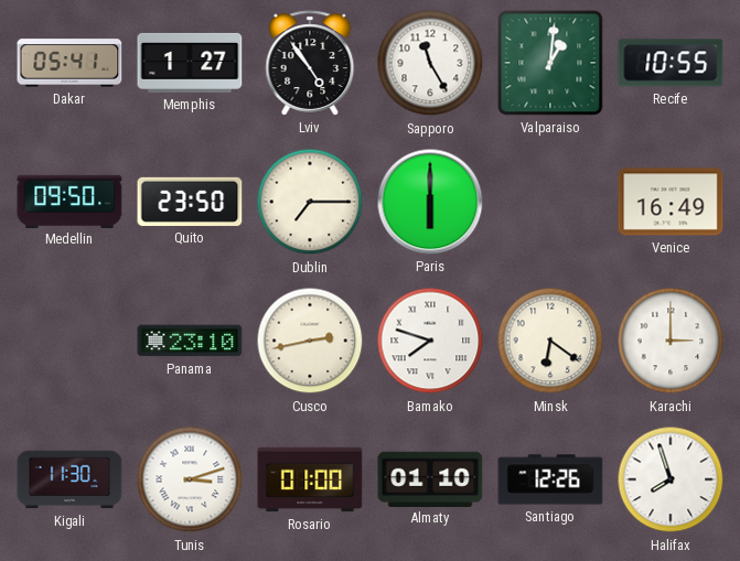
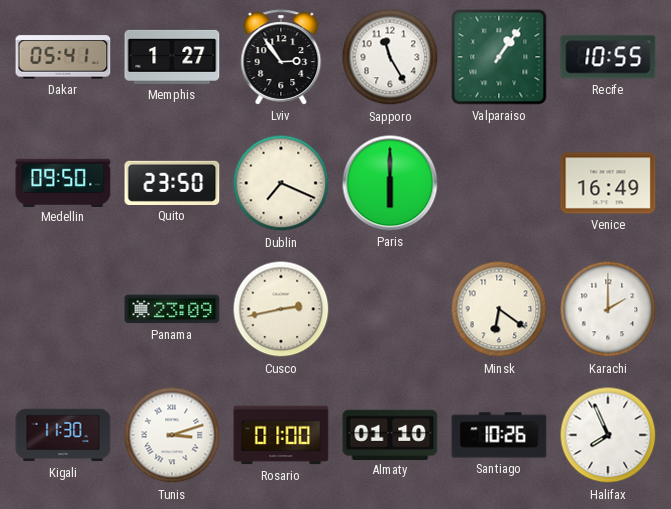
Lviv: 4:54 -> 2:54 (281, 57)
Valparaiso: 1:01 -> 1:06 (499, 57)
Dublin: 7:15 -> 7:19 (281, 183)
Panama: 23:10 -> 23:09 (172, 309)
Bamako: 7:48 -> none (430, 341)
Karachi: 3:00 -> 2:00 (608, 309)
Santiago: 12:26 -> 10:26 (499, 435)
Halifax: 7:57 -> 7:56 (608, 435)
